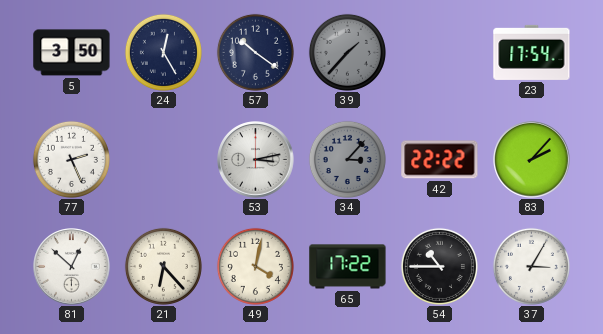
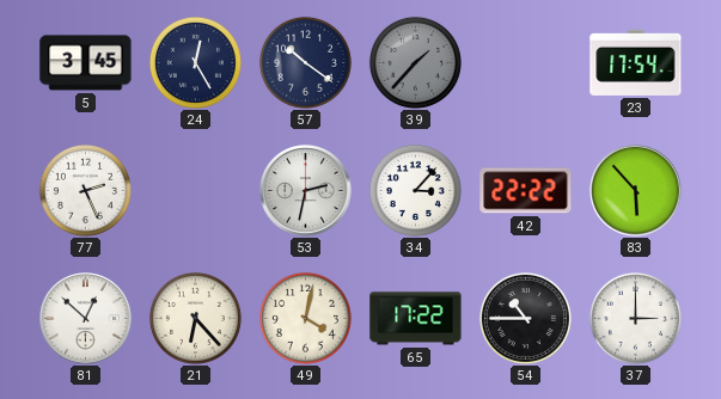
5: 3:50 -> 3:45 (86, 63)
53: 3:13 -> 2:32 (306, 191)
34 dial: grey -> white (415, 190)
83: 2:07 -> 5:53 (636, 191)
37: 3:05 -> 3:00 (635, 318)
